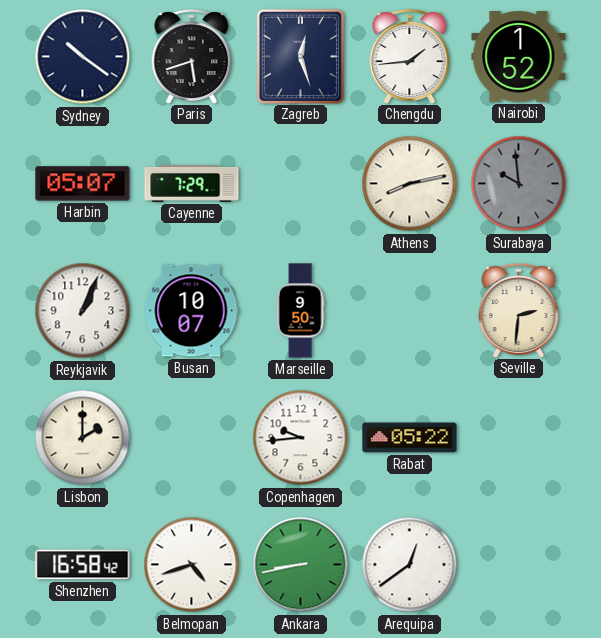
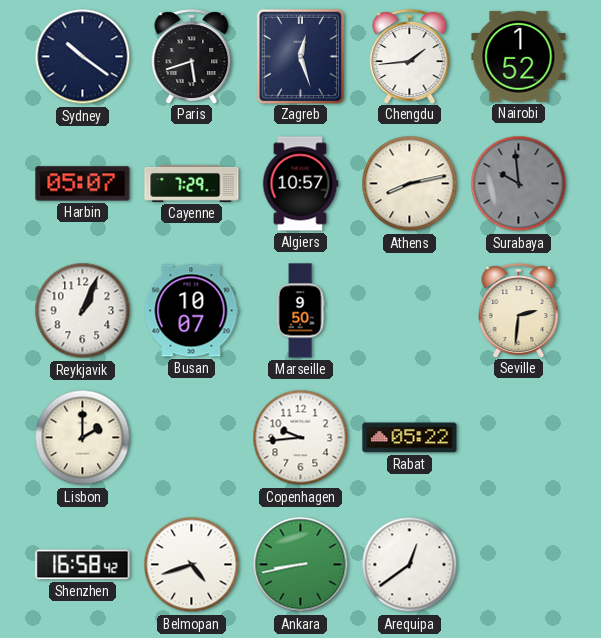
Algiers: none -> 10:57 (300, 184)
